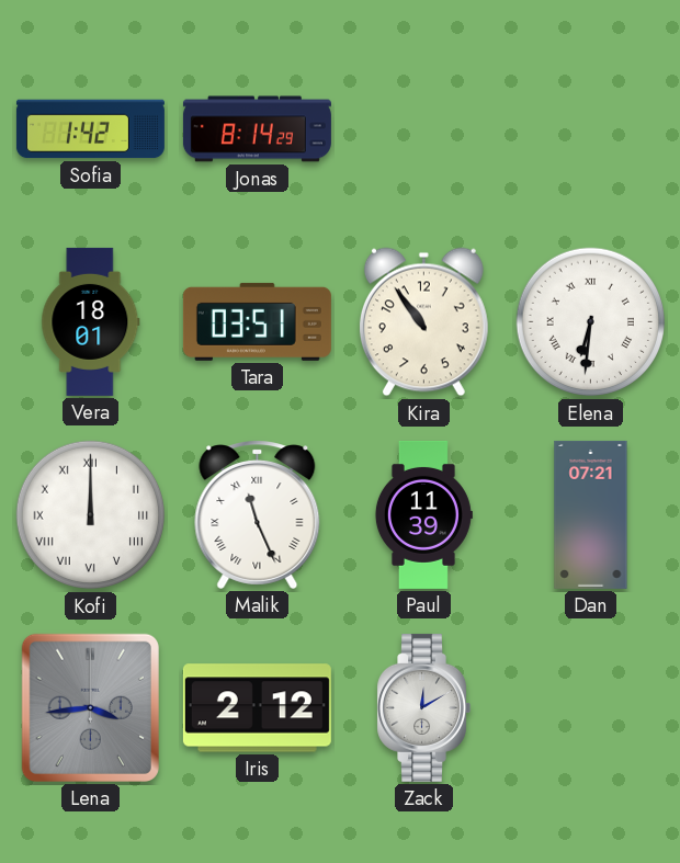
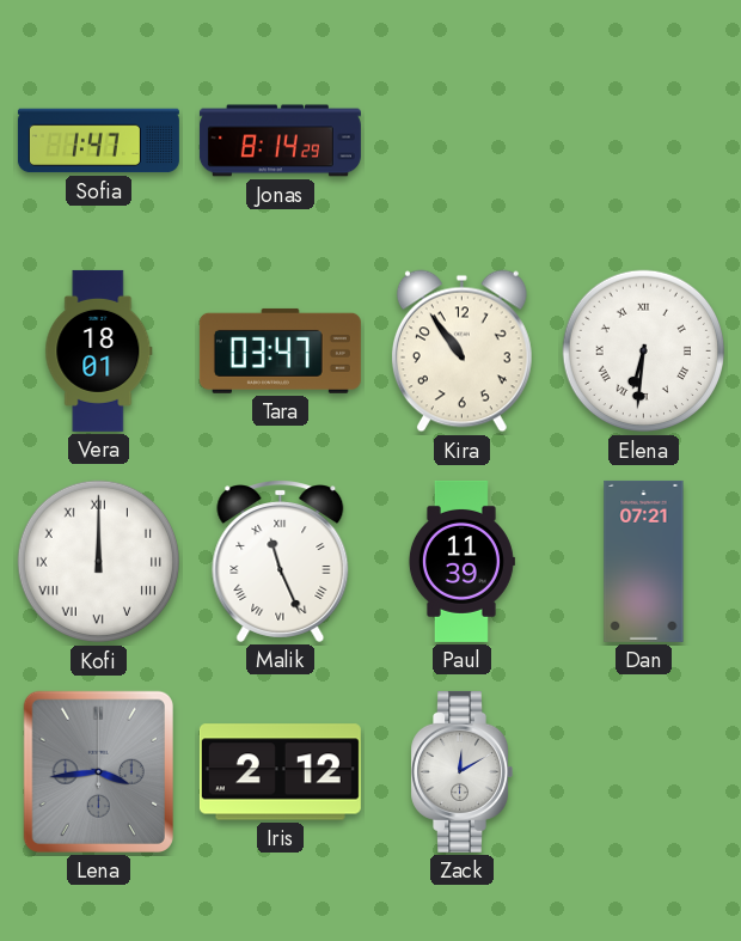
Sofia: 1:42 -> 1:47 (98, 141)
Tara: 03:51 -> 03:47 (280, 350)
